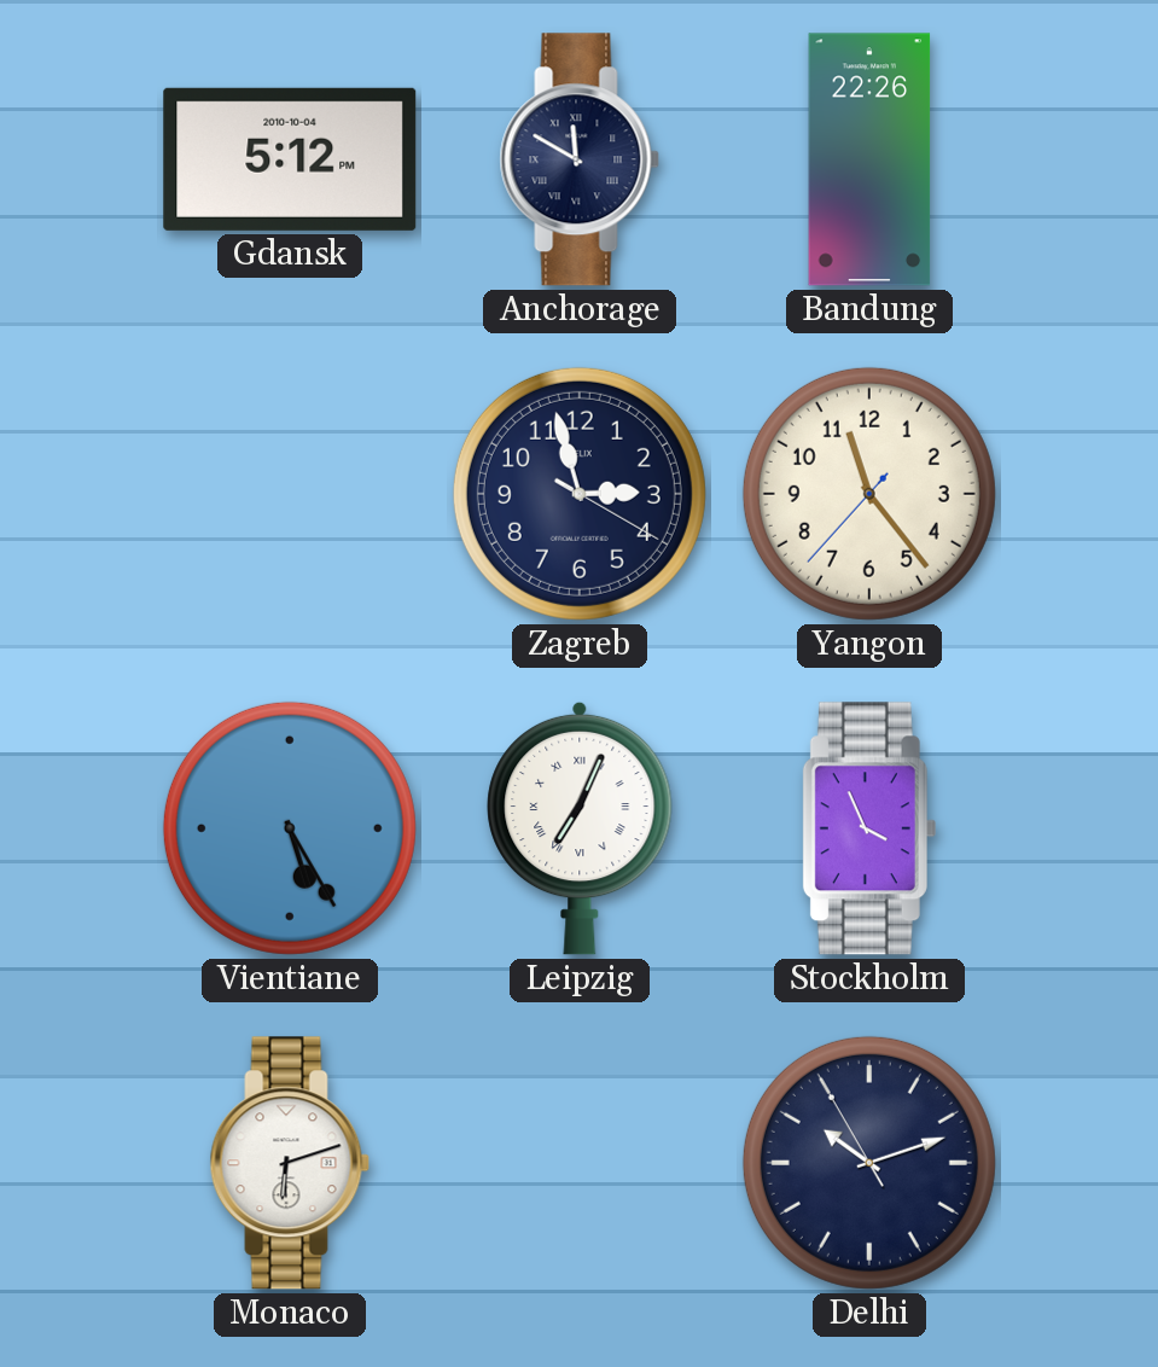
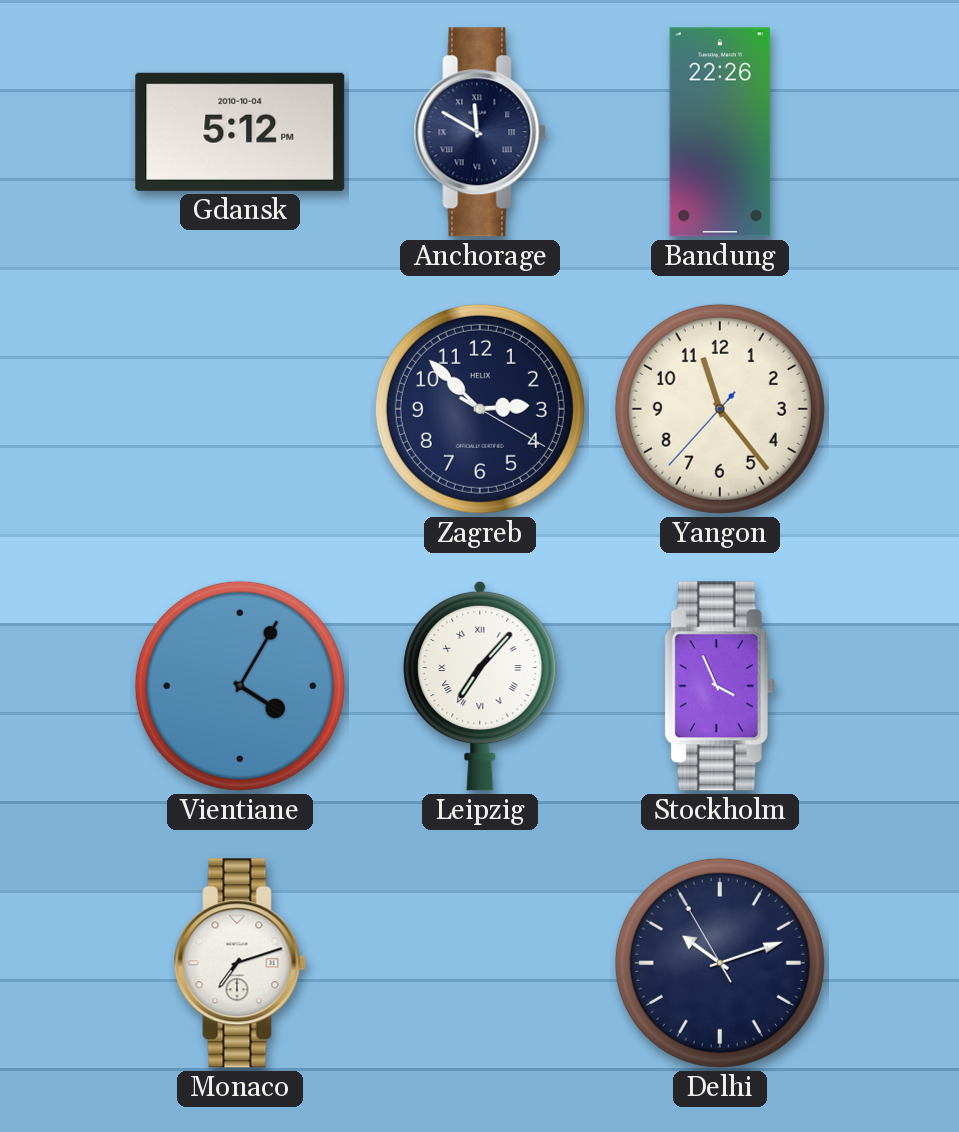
Zagreb: 2:57 -> 2:52 (480, 409)
Vientiane: 5:25 -> 4:05 (240, 686)
Leipzig: 7:04 -> 7:07 (480, 686)
Monaco: 6:12 -> 7:12 (240, 963)
